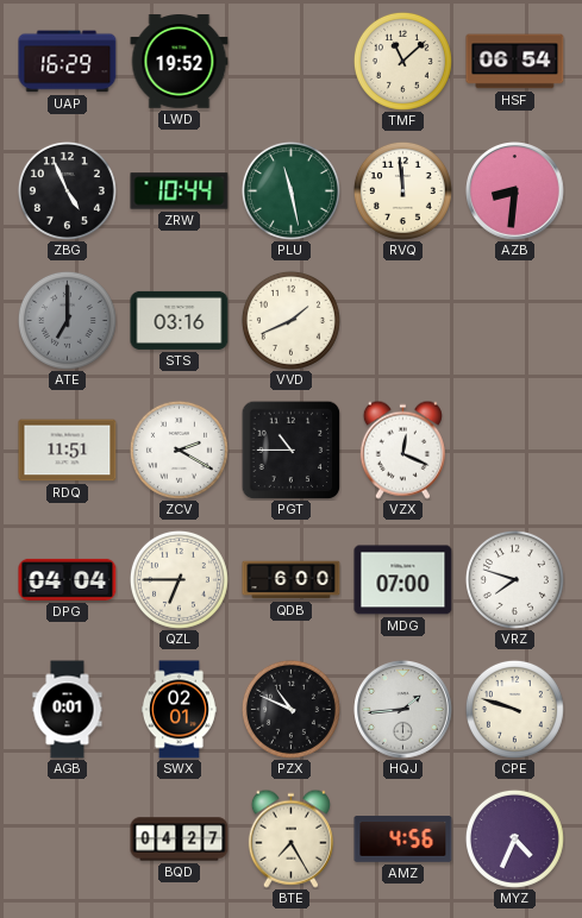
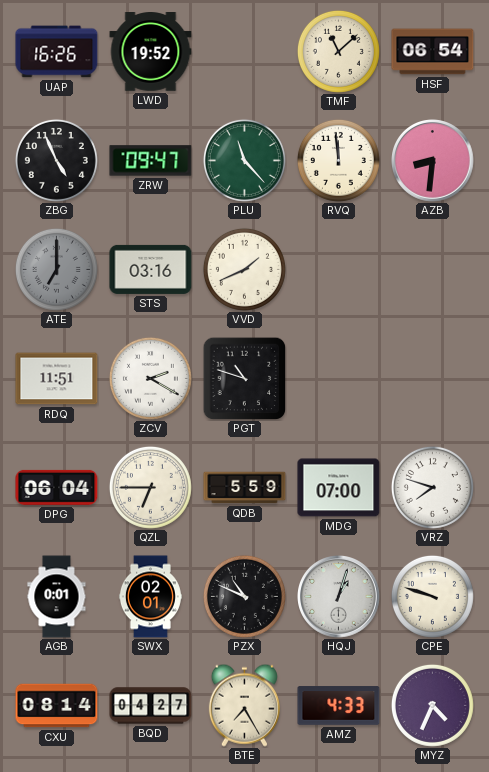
UAP: 16:29 -> 16:26 (57, 52)
ZRW: 10:44 -> 09:47 (151, 161)
PLU: 11:28 -> 11:23 (244, 160)
PGT: 10:45 -> 10:48 (244, 378)
VZX: 12:19 -> none (402, 449)
DPG: 04:04 -> 06:04 (57, 487)
QDB: 6:00 -> 5:59 (245, 488)
HQJ: 1:44 -> 1:03 (339, 597)
CXU: none -> 08:14 (57, 706)
AMZ: 4:56 -> 4:33 (339, 706)
